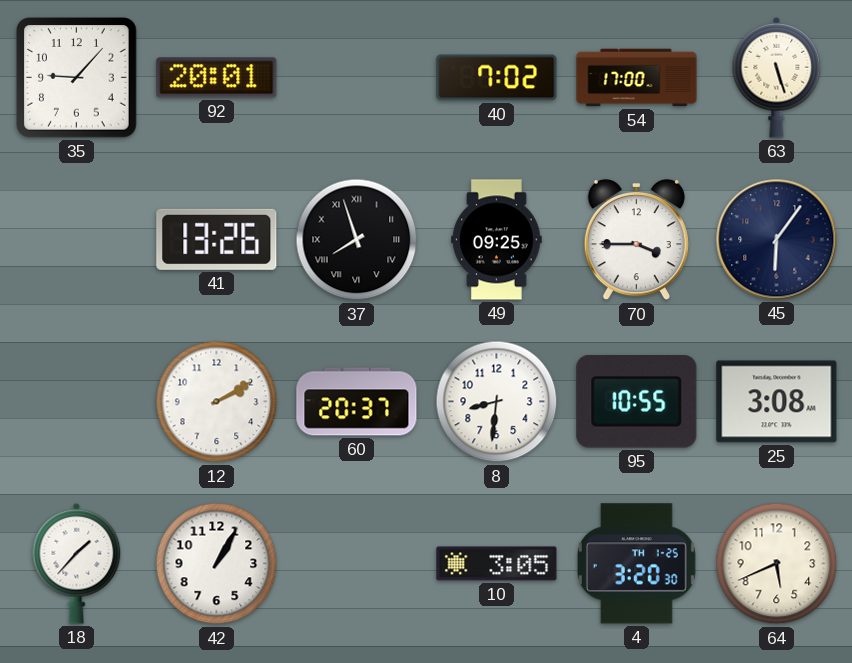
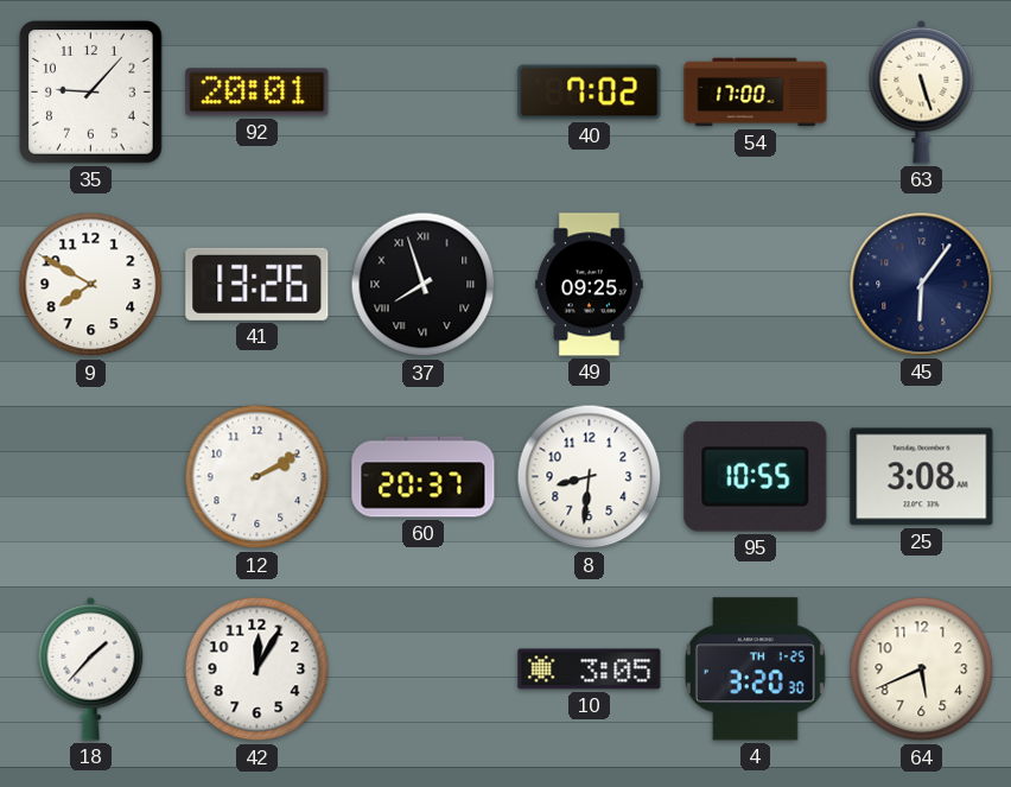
9: none -> 7:50 (91, 285)
70: 3:45 -> none (636, 240)
42: 1:05 -> 12:05 (257, 669)
